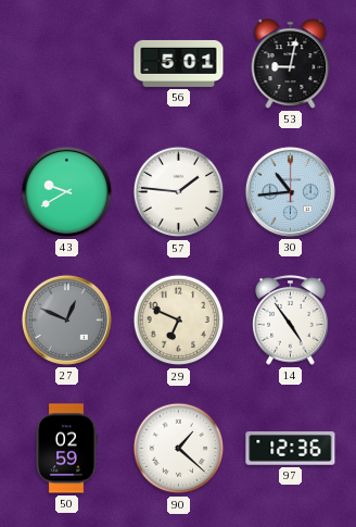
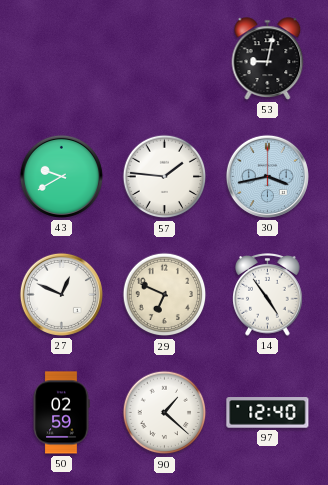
56: 5:01 -> none (179, 63)
30: 10:44 -> 3:43 (267, 176)
27 dial: grey -> white (61, 294)
97: 12:36 -> 12:40 (268, 413)
